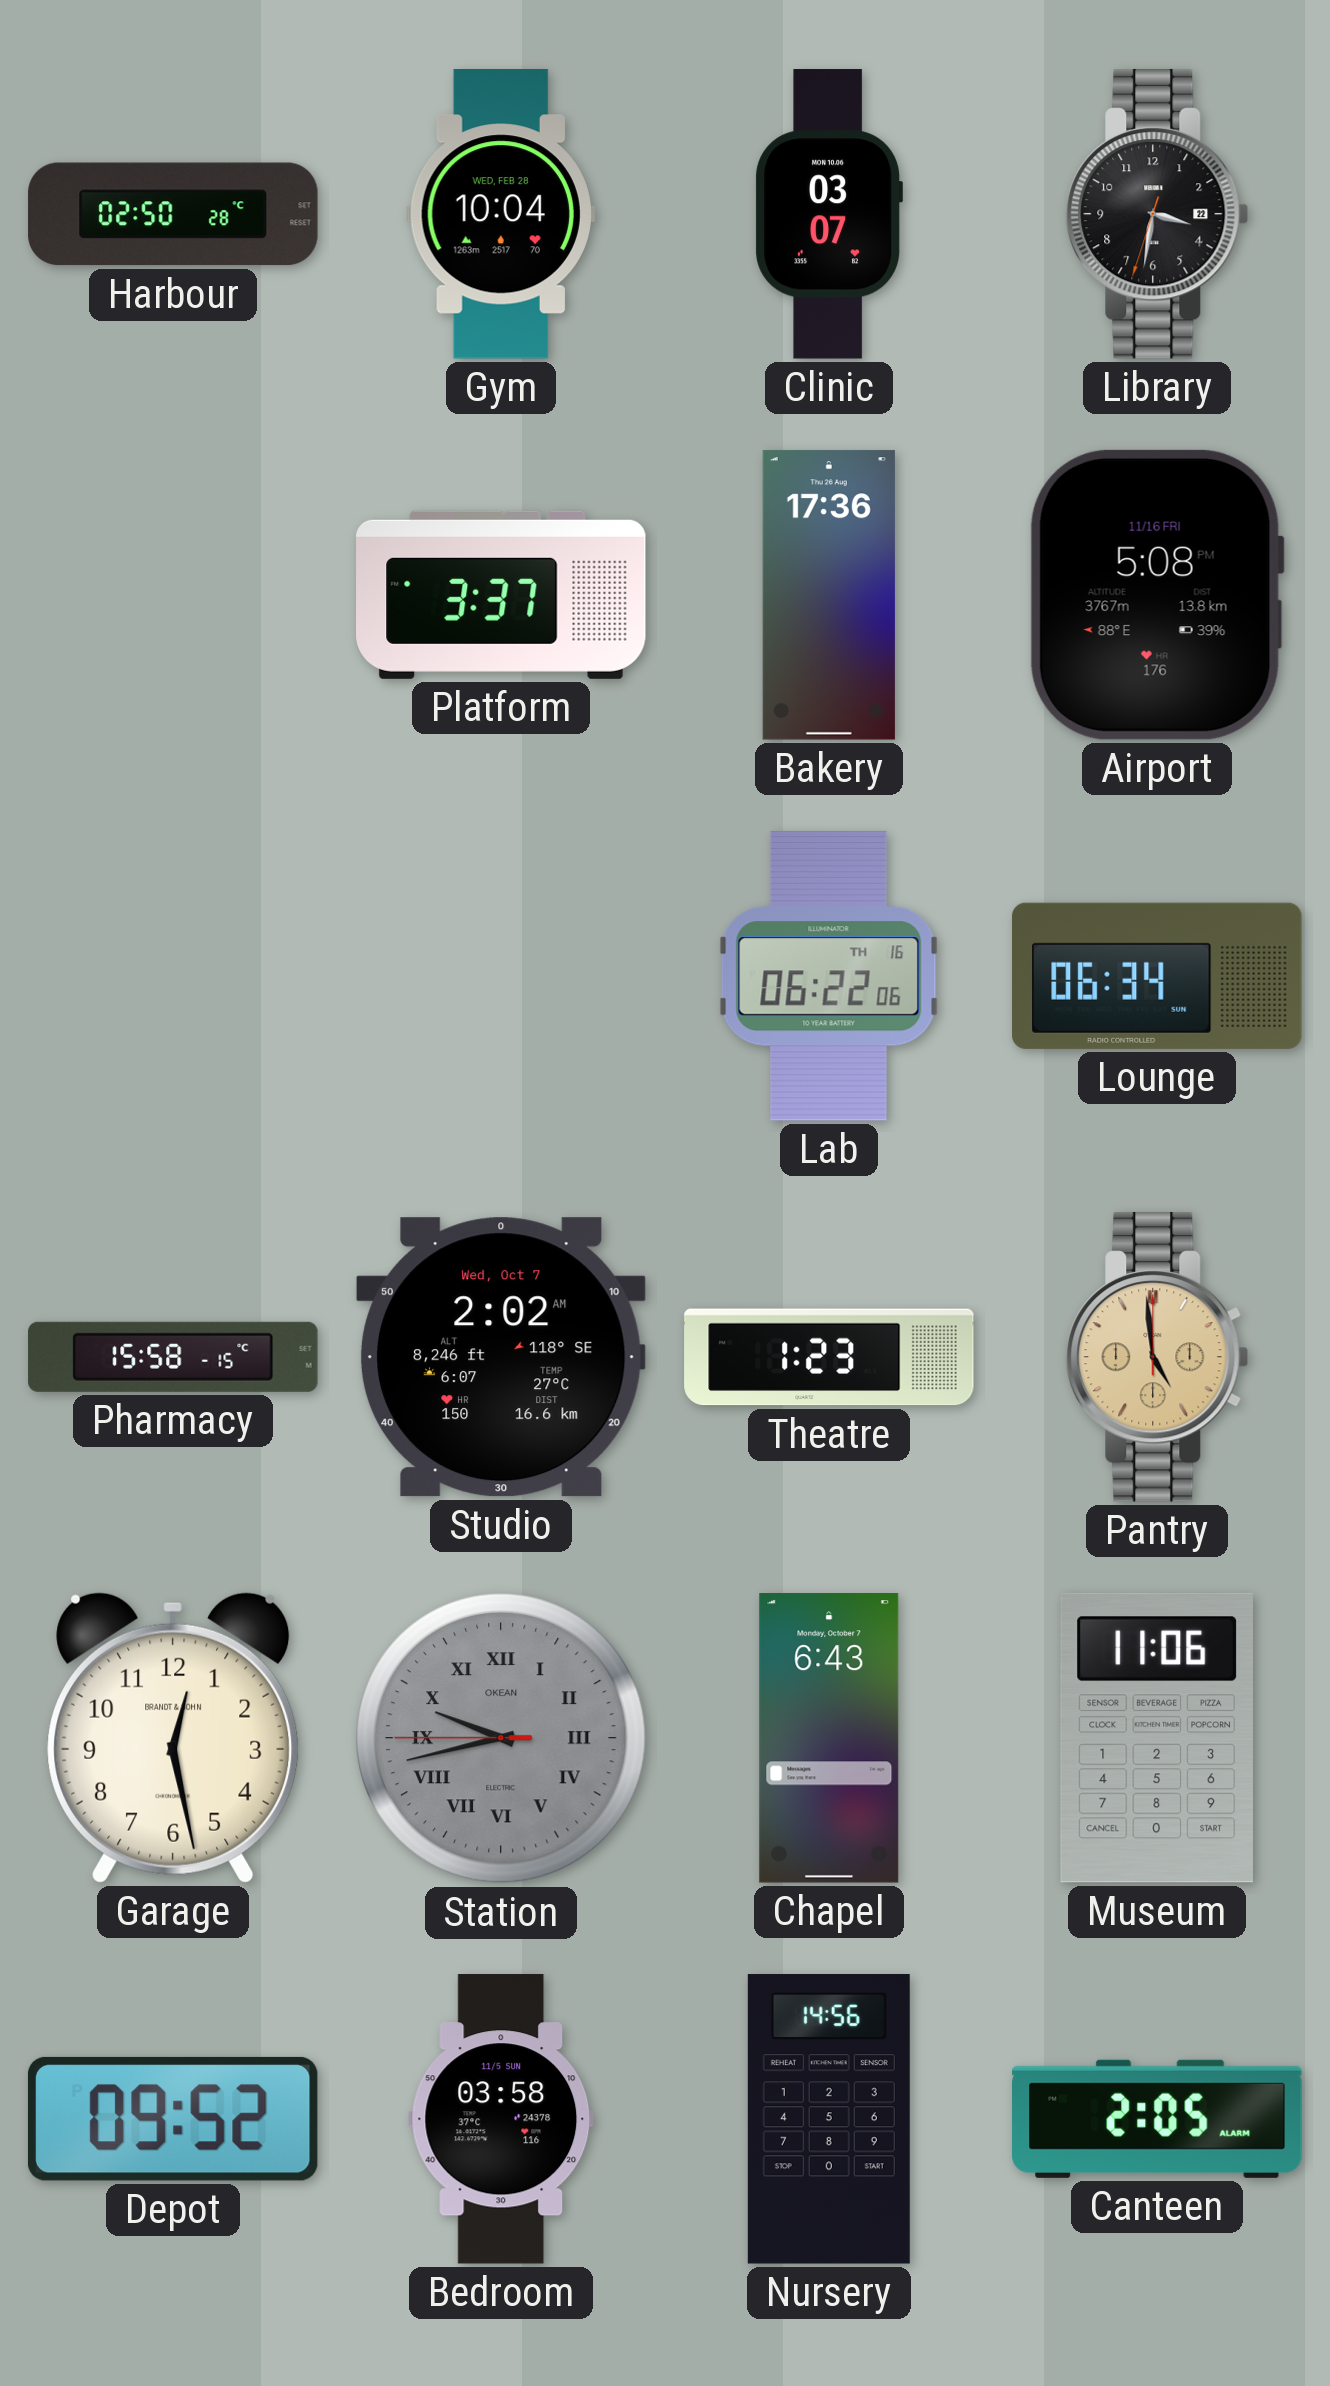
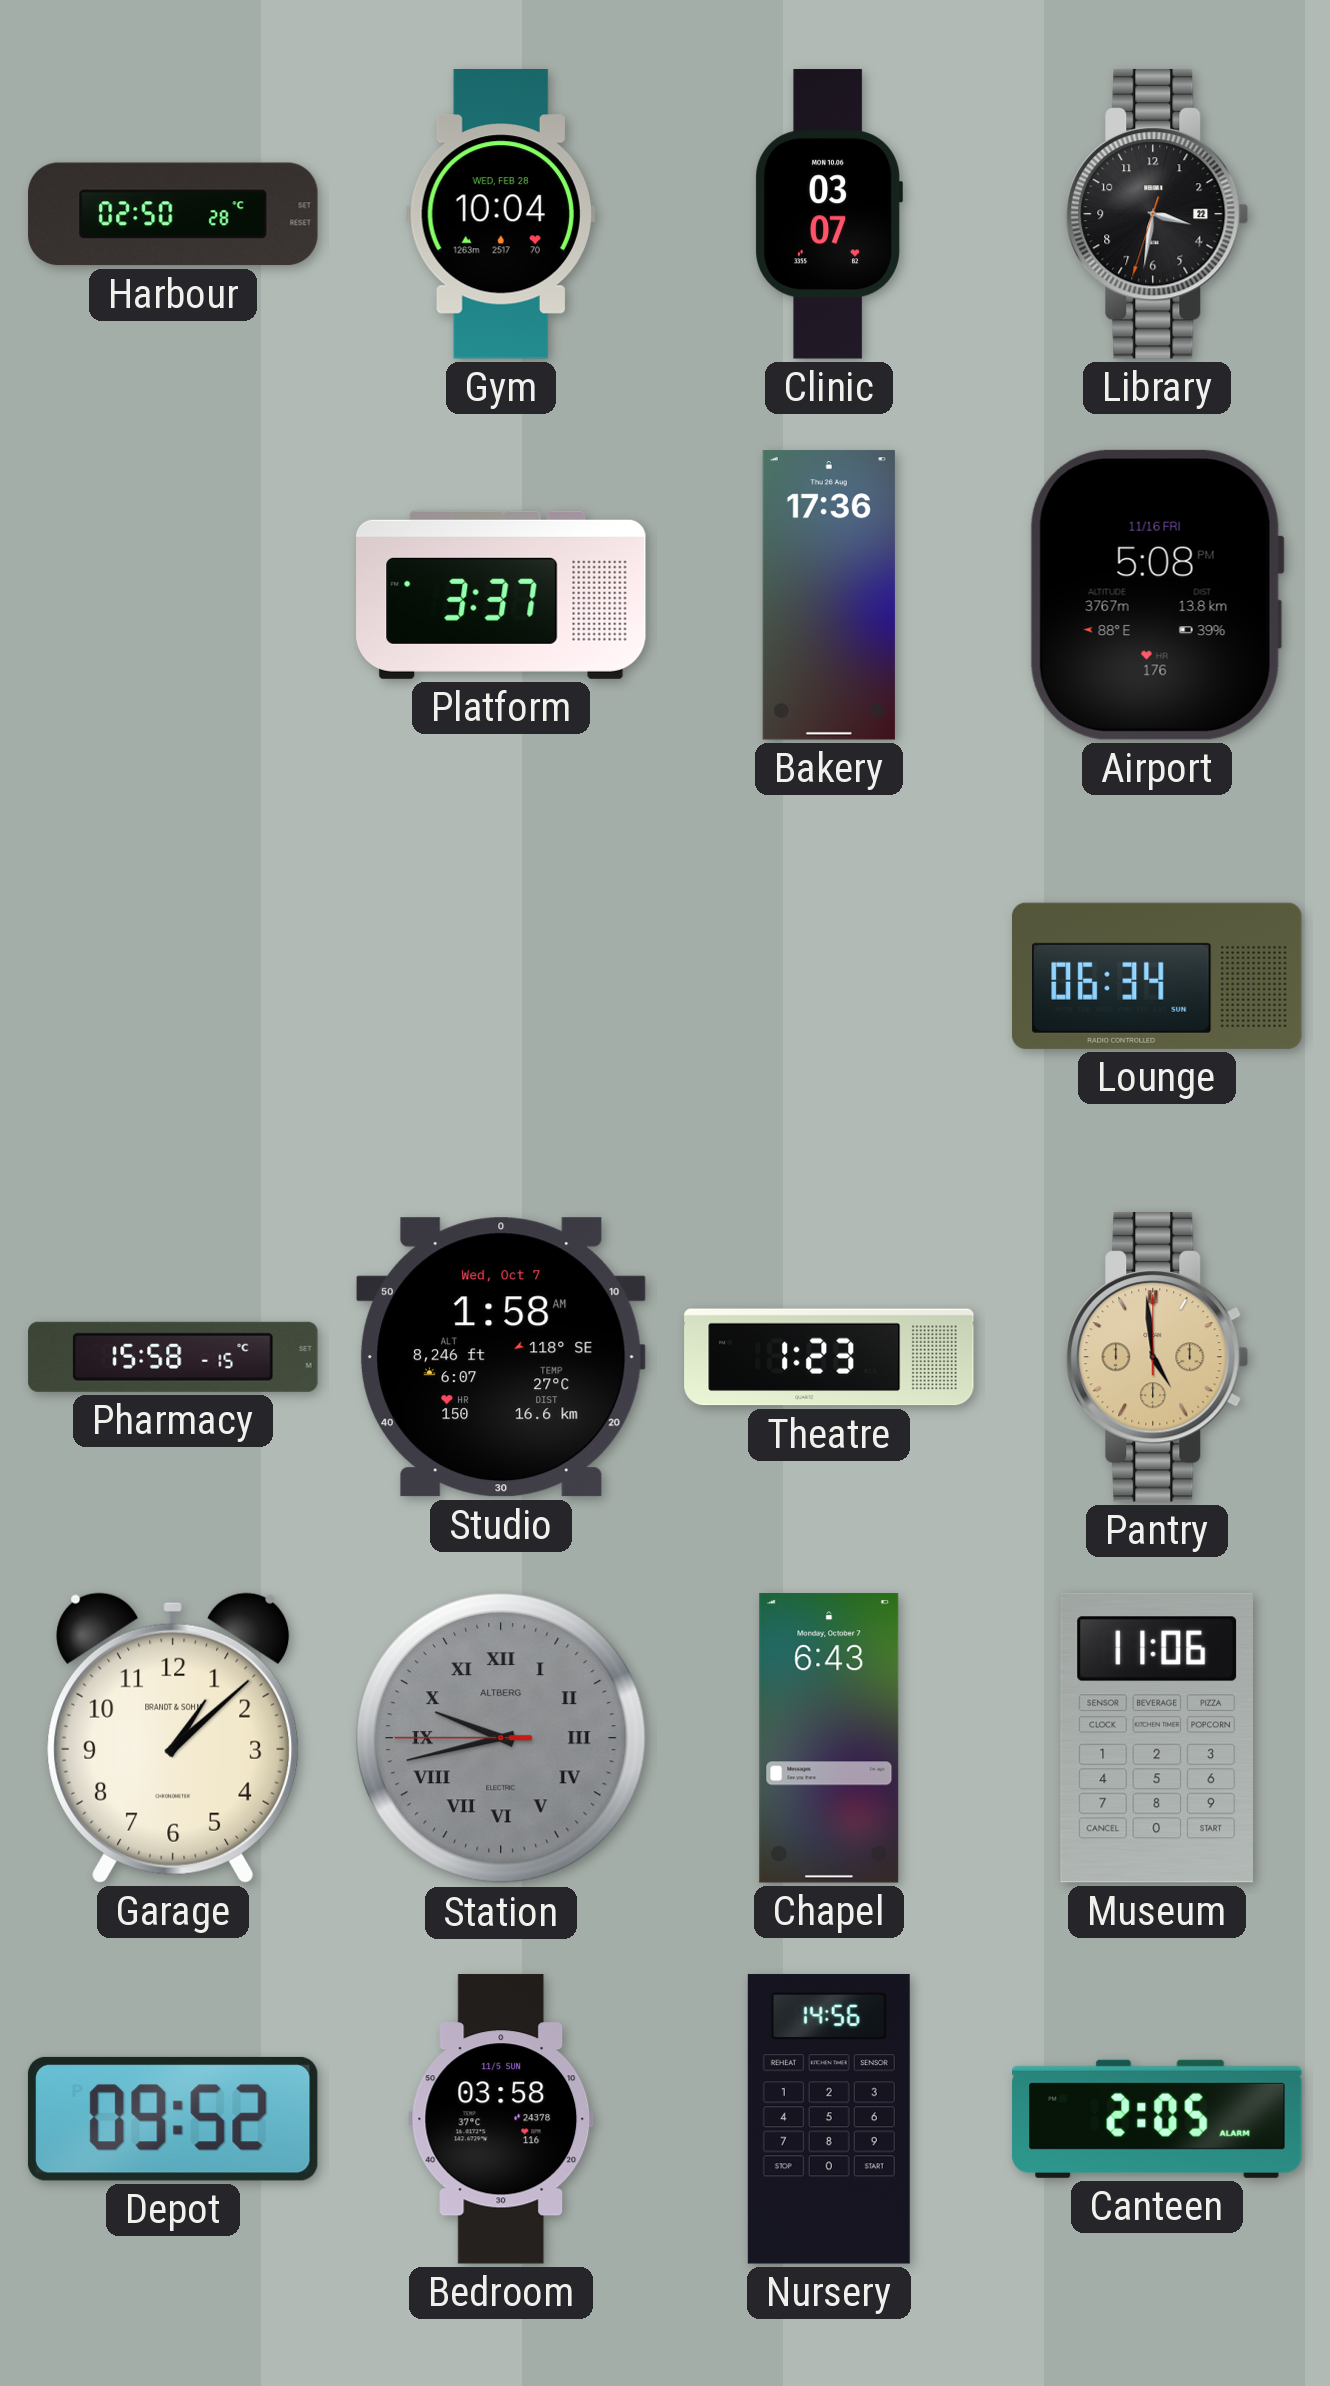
Lab: 06:22 -> none (829, 976)
Studio: 2:02 -> 1:58 (501, 1357)
Garage: 12:28 -> 1:08 (173, 1738)
Station brand: OKEAN -> ALTBERG (501, 1738)
